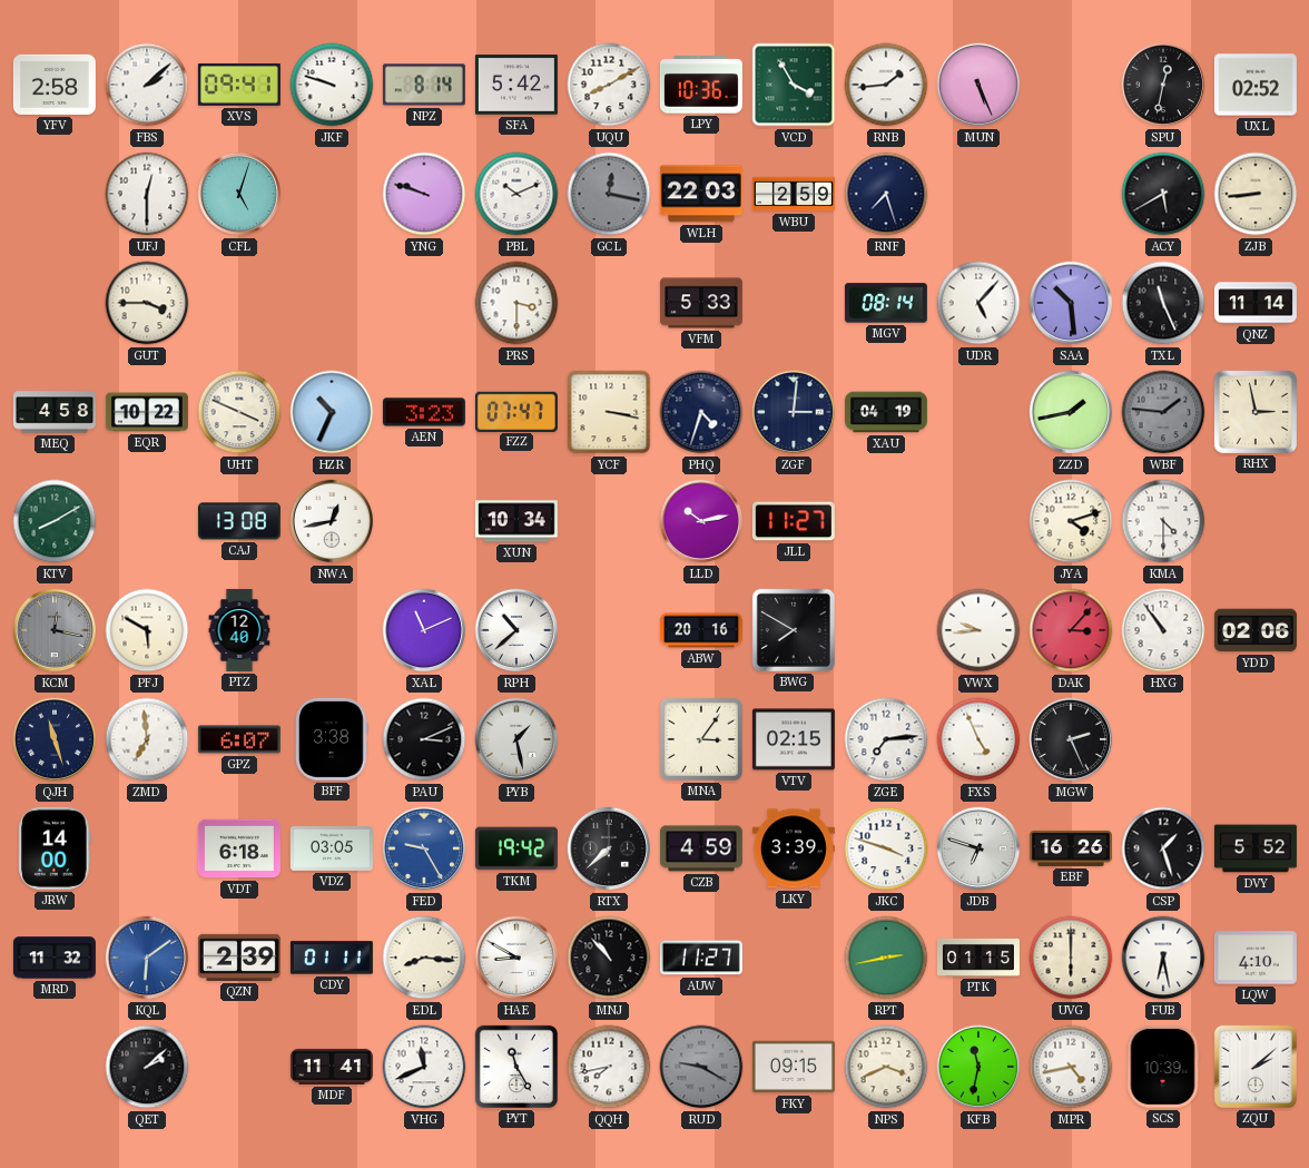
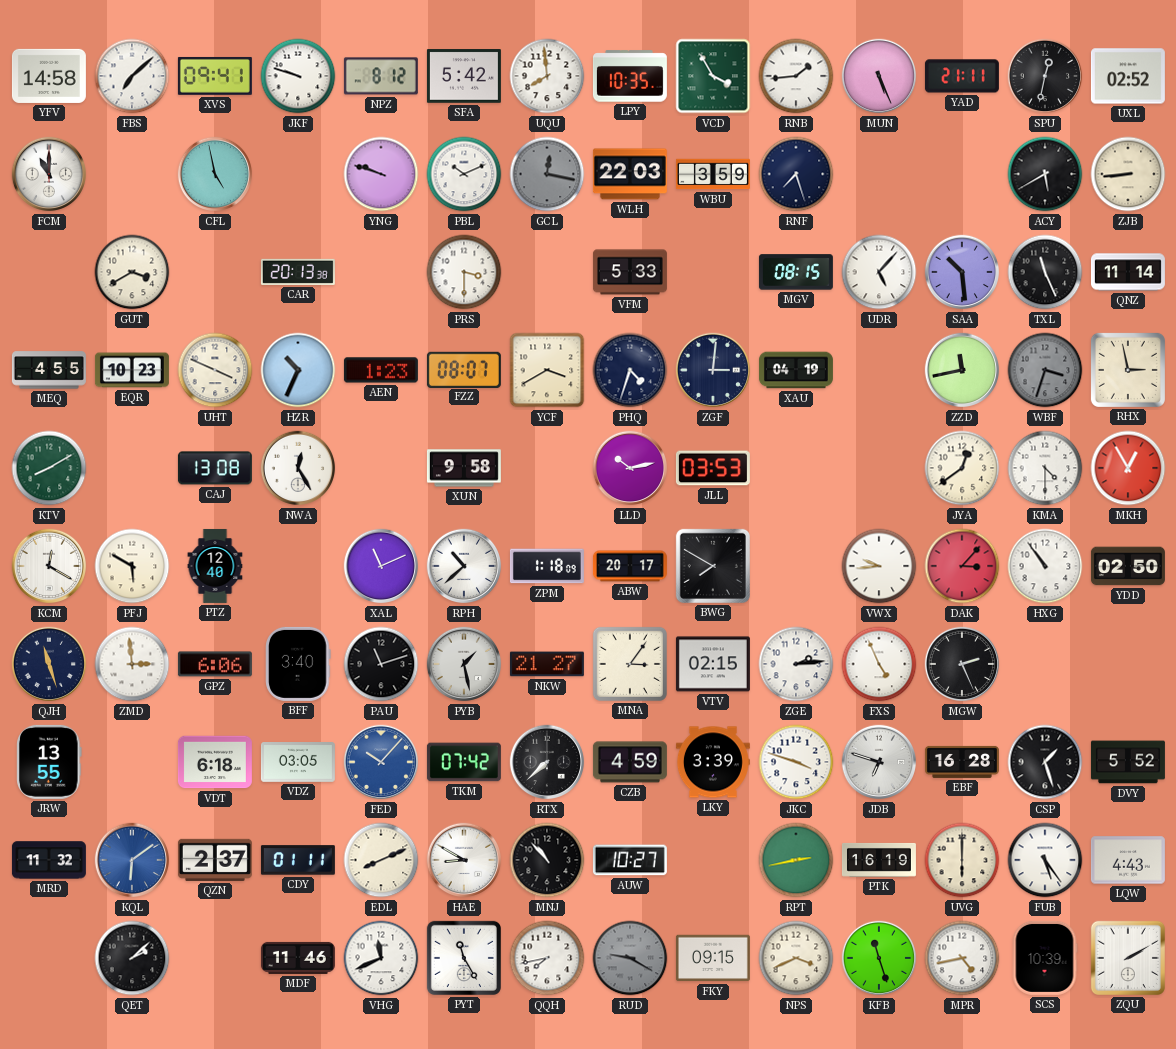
YFV: 2:58 -> 14:58 (49, 76)
FBS: 2:08 -> 7:08 (132, 76)
NPZ: 8:14 -> 8:12 (381, 76)
UQU: 8:10 -> 7:59 (547, 76)
LPY: 10:36 -> 10:35 (630, 76)
YAD: none -> 21:11 (962, 76)
FCM: none -> 11:00 (49, 174)
UFJ: 12:30 -> none (147, 194)
CFL: 5:03 -> 4:58 (215, 174)
WBU: 2:59 -> 3:59 (713, 174)
GUT: 3:45 -> 3:40 (132, 272)
CAR: none -> 20:13 (298, 272)
MGV: 08:14 -> 08:15 (796, 272)
MEQ: 4:58 -> 4:55 (49, 370)
EQR: 10:22 -> 10:23 (132, 370)
AEN: 3:23 -> 1:23 (381, 370)
FZZ: 07:47 -> 08:07 (464, 369)
YCF: 3:17 -> 3:40 (547, 370)
ZZD: 1:43 -> 11:43 (962, 370)
WBF: 1:46 -> 3:33 (1045, 370)
NWA: 12:43 -> 12:25 (298, 468)
XUN: 10:34 -> 9:58 (464, 468)
JLL: 11:27 -> 03:53 (713, 468)
JYA: 4:12 -> 12:39 (962, 468)
MKH: none -> 12:55 (1128, 468)
KCM: 12:17 -> 12:20 (49, 566)
KCM dial: grey -> white (49, 566)
ZPM: none -> 1:18 (547, 566)
ABW: 20:16 -> 20:17 (630, 566)
YDD: 02:06 -> 02:50 (1128, 566)
ZMD: 6:59 -> 2:59 (132, 664)
GPZ: 6:07 -> 6:06 (215, 664)
BFF: 3:38 -> 3:40 (298, 664)
PAU: 3:11 -> 11:12 (381, 664)
NKW: none -> 21:27 (547, 664)
ZGE: 7:14 -> 2:14 (796, 664)
JRW: 14:00 -> 13:55 (49, 762)
FED: 9:25 -> 10:07 (381, 762)
TKM: 19:42 -> 07:42 (464, 762)
EBF: 16:26 -> 16:28 (962, 762)
QZN: 2:39 -> 2:37 (215, 860)
EDL: 8:16 -> 8:11 (381, 860)
AUW: 11:27 -> 10:27 (630, 860)
PTK: 01:15 -> 16:19 (879, 860)
FUB: 6:28 -> 5:24 (1045, 860)
LQW: 4:10 -> 4:43 (1128, 860)
MDF: 11:41 -> 11:46 (298, 958)
KFB: 11:32 -> 11:27 (879, 958)
ZQU: 2:08 -> 2:10 (1128, 958)
